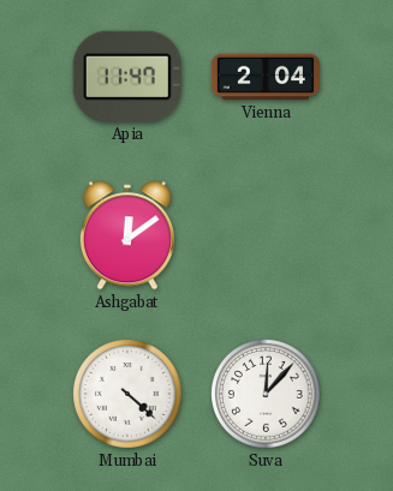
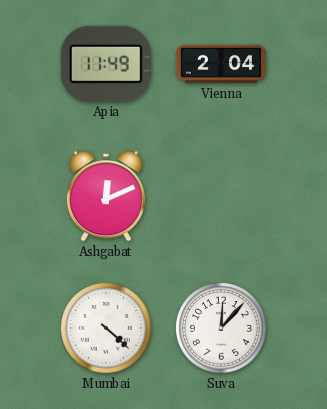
Apia: 11:47 -> 11:49 (106, 64)
Ashgabat: 12:09 -> 12:11 (106, 196)
